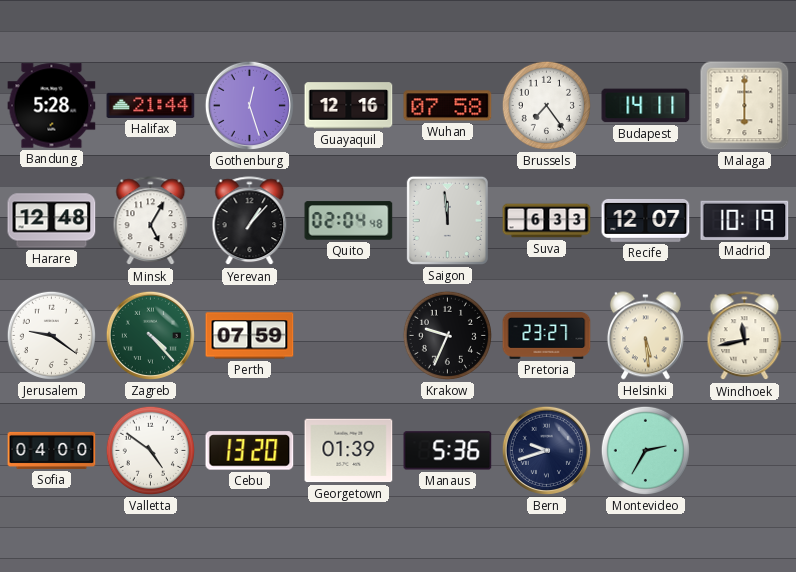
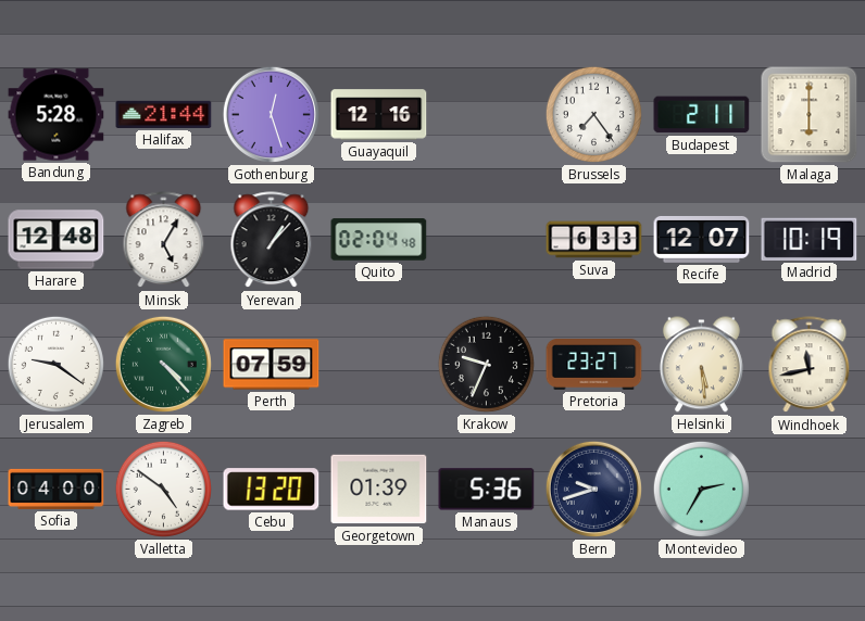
Wuhan: 07:58 -> none (448, 106)
Budapest: 14:11 -> 2:11 (702, 115)
Saigon: 11:59 -> none (447, 220)
